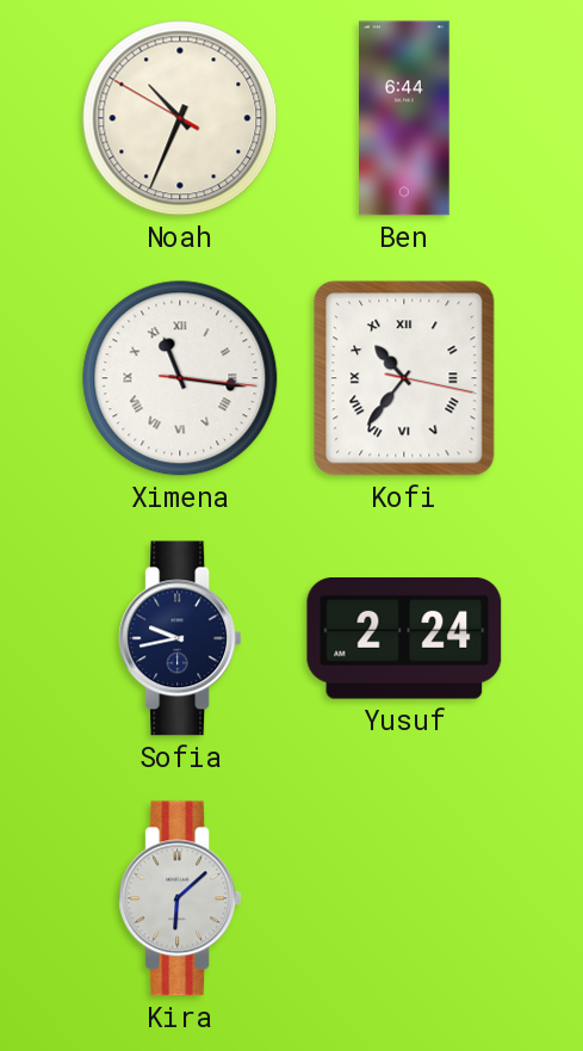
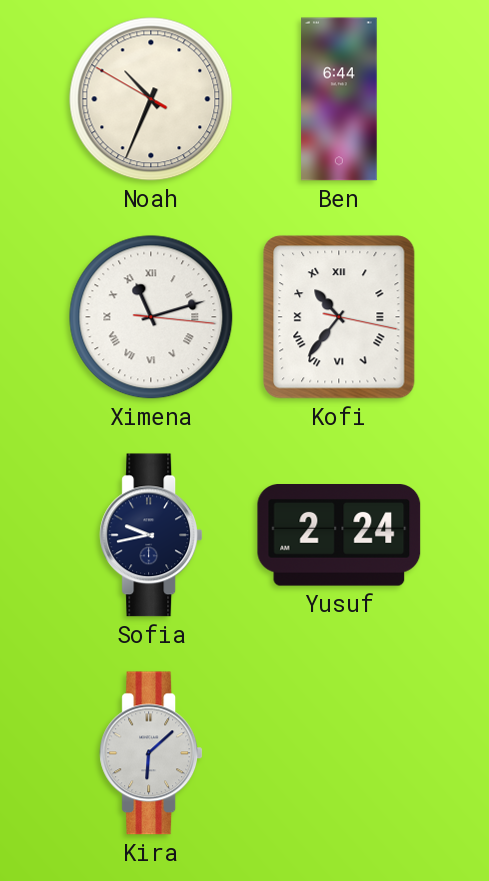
Ximena: 11:16 -> 11:12 (151, 317)
